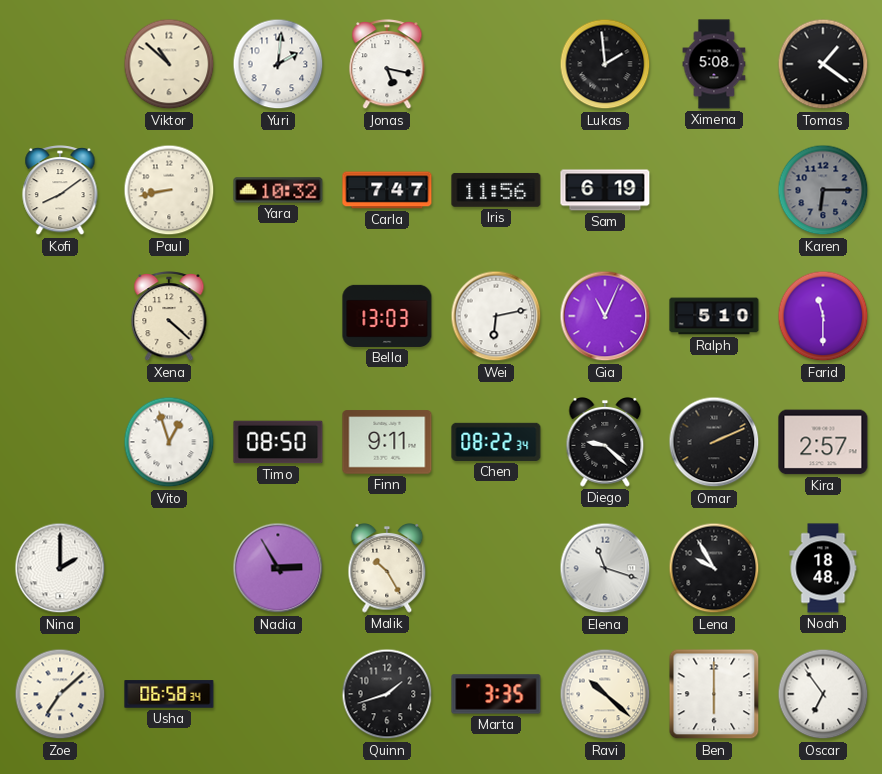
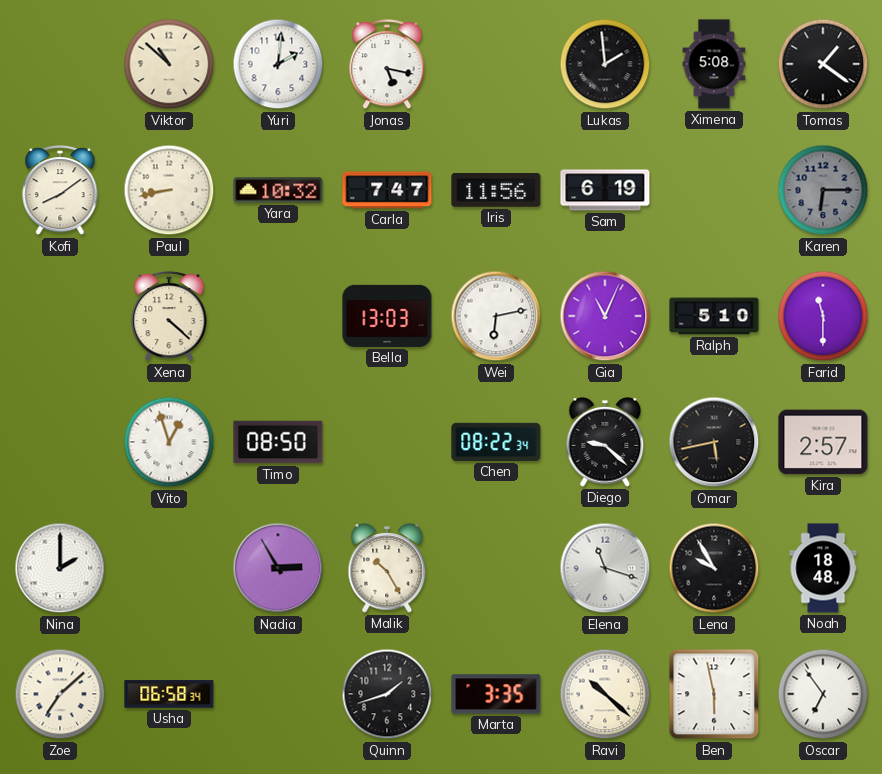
Finn: 9:11 -> none (387, 442)
Omar: 2:11 -> 5:43 (714, 442)
Ben: 6:00 -> 5:58 (714, 694)
